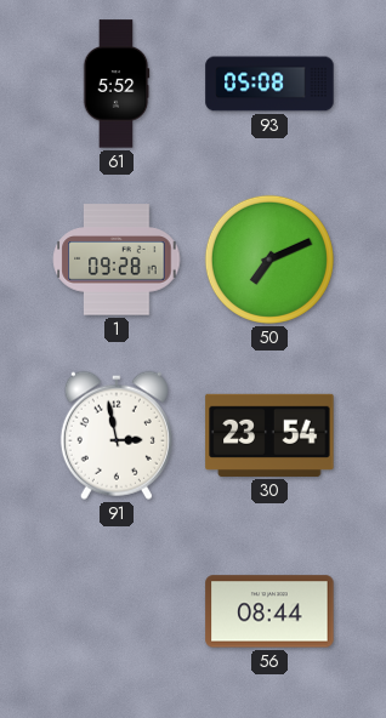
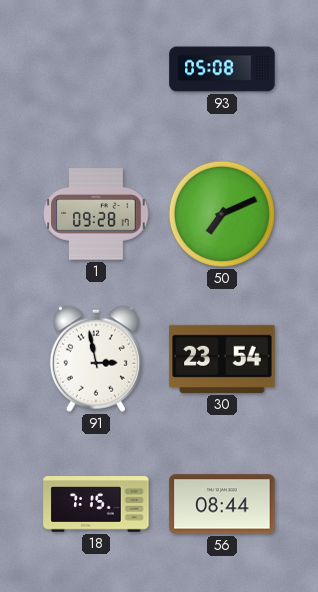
61: 5:52 -> none (117, 84)
18: none -> 7:15 (96, 505)
